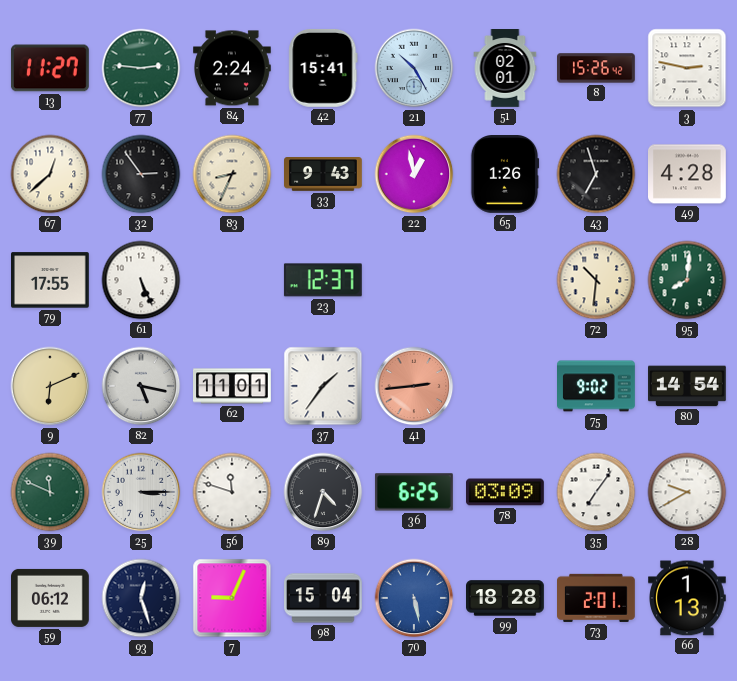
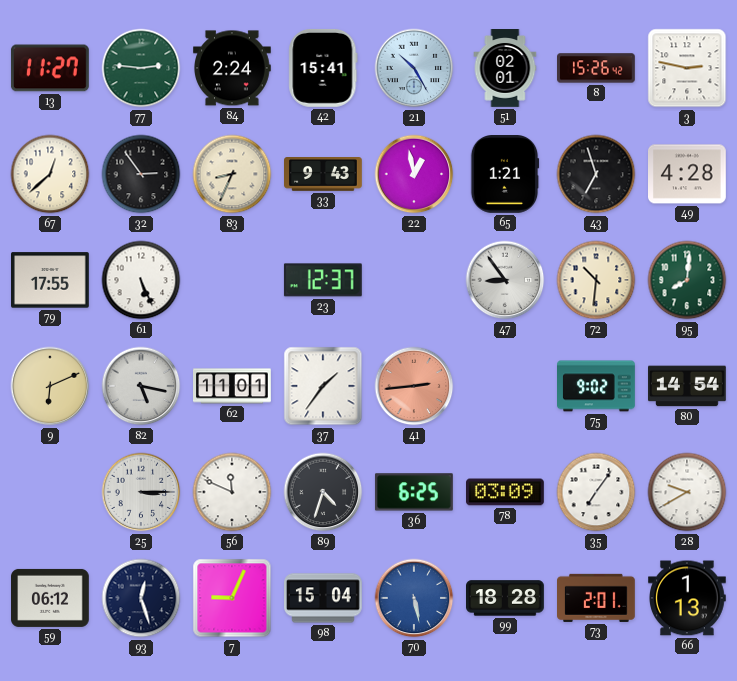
65: 1:26 -> 1:21 (505, 175)
47: none -> 8:54 (505, 280)
39: 11:49 -> none (50, 492)
56: 11:48 -> 11:49 (232, 492)
